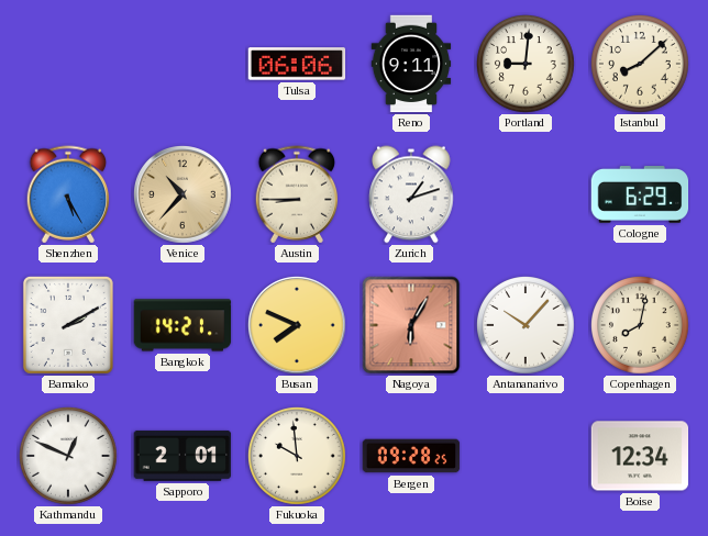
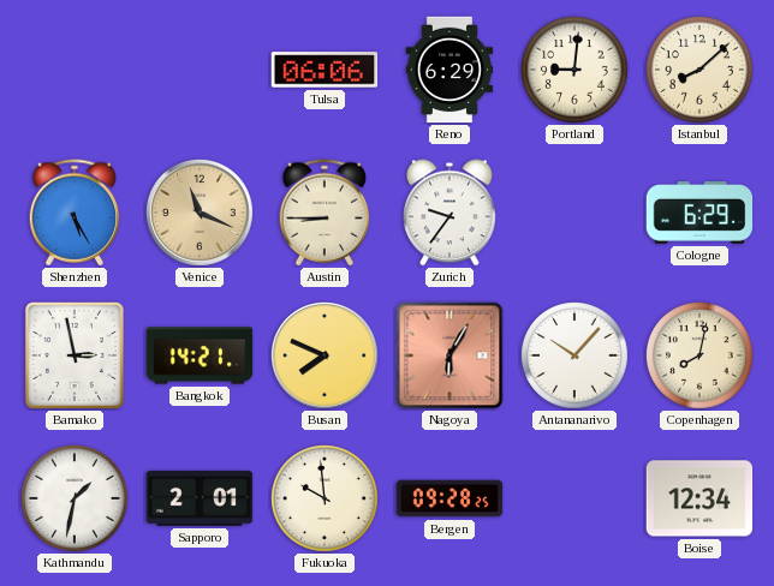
Reno: 9:11 -> 6:29 (449, 70)
Venice: 10:37 -> 11:19 (201, 214)
Zurich: 1:12 -> 9:36 (449, 213)
Bamako: 2:10 -> 2:58 (75, 355)
Kathmandu: 12:49 -> 1:32 (76, 500)
